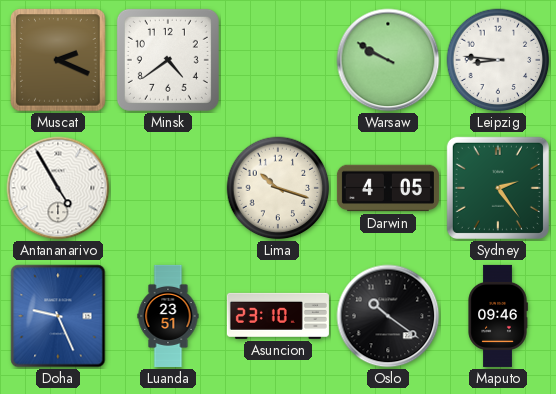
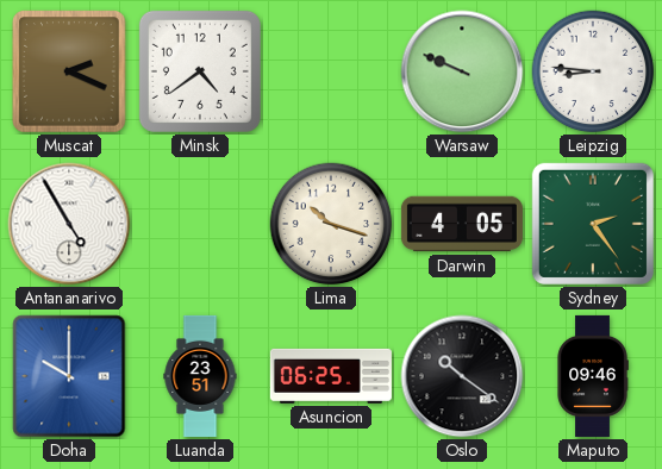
Warsaw: 9:50 -> 9:49 (462, 71)
Doha: 9:26 -> 10:00 (69, 376)
Asuncion: 23:10 -> 06:25 (331, 376)
